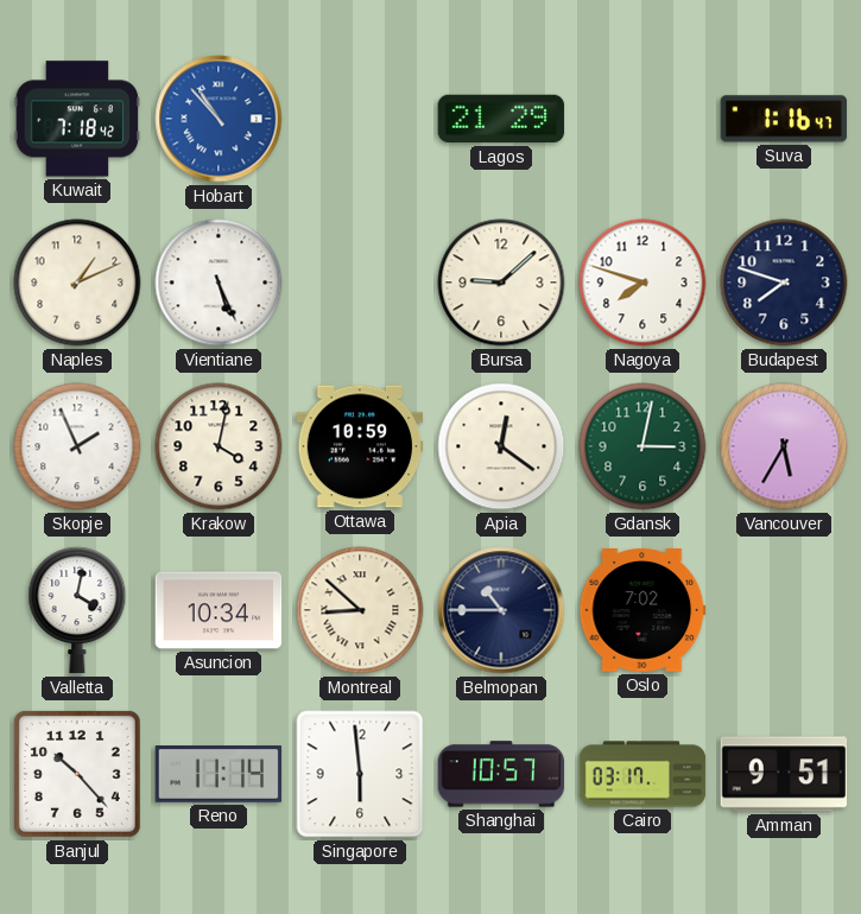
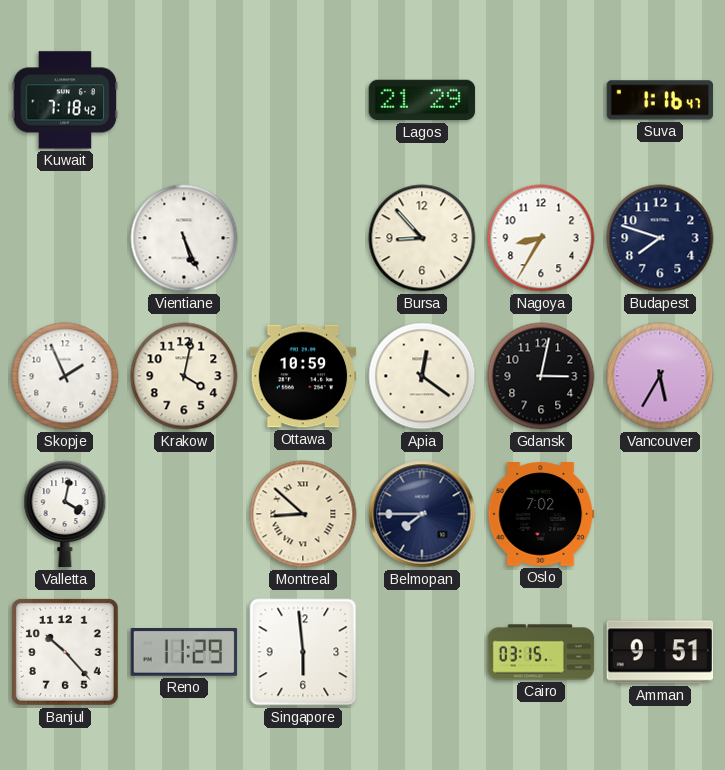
Hobart: 10:53 -> none (219, 119)
Naples: 1:11 -> none (77, 283)
Bursa: 9:08 -> 8:53 (422, 238)
Nagoya: 7:48 -> 8:35 (541, 238)
Gdansk dial: green -> black (541, 376)
Asuncion: 10:34 -> none (219, 610)
Belmopan: 10:45 -> 7:45 (422, 514)
Reno: 11:14 -> 11:29 (184, 653)
Shanghai: 10:57 -> none (501, 774)
Cairo: 03:17 -> 03:15 (541, 652)
